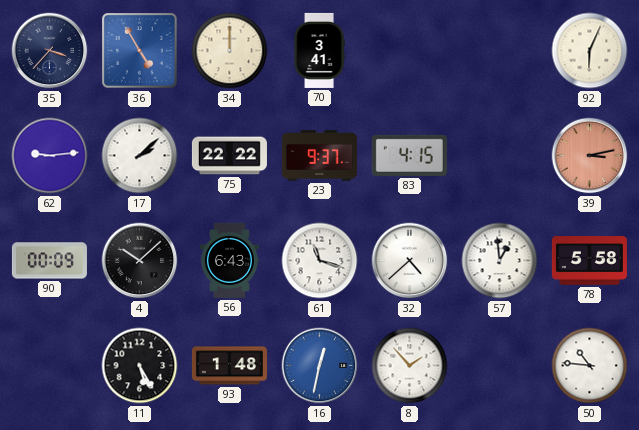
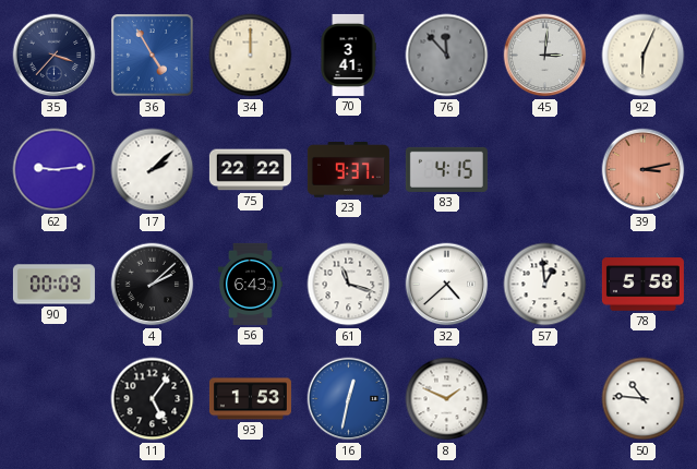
76: none -> 11:53 (447, 56)
45: none -> 3:01 (545, 56)
4: 10:08 -> 2:08 (153, 285)
11: 5:25 -> 5:06 (153, 399)
93: 1:48 -> 1:53 (250, 399)
8: 1:53 -> 1:49 (447, 399)
